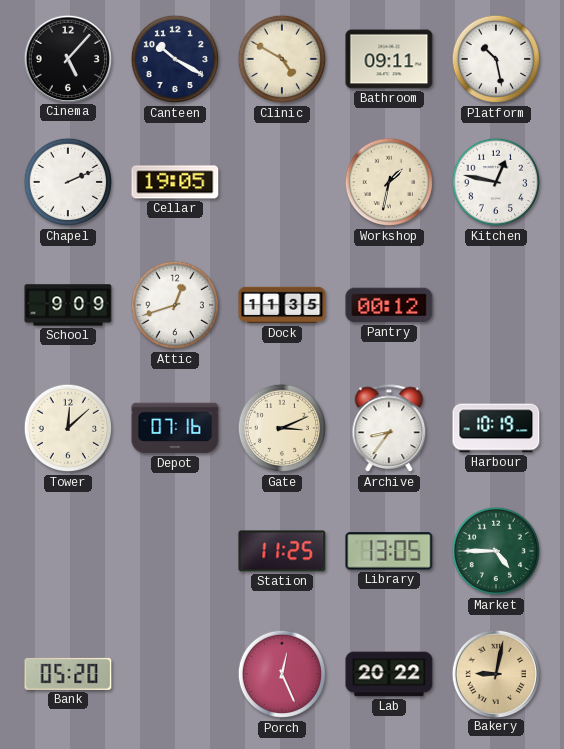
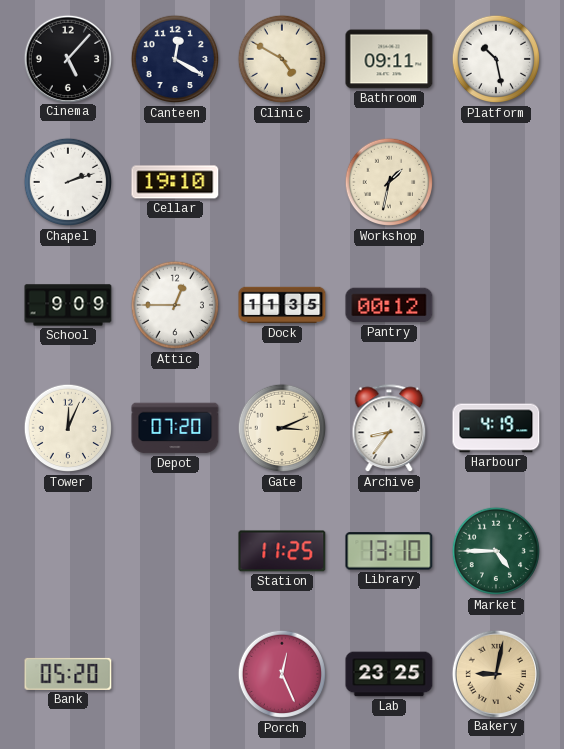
Canteen: 10:20 -> 12:20 (175, 59)
Chapel: 2:11 -> 2:12 (68, 182)
Cellar: 19:05 -> 19:10 (175, 182)
Kitchen: 12:47 -> none (496, 182)
Attic: 12:42 -> 12:45 (175, 305)
Tower: 12:08 -> 12:04 (68, 428)
Depot: 07:16 -> 07:20 (175, 428)
Harbour: 10:19 -> 4:19 (496, 428)
Library: 13:05 -> 13:10 (389, 551)
Lab: 20:22 -> 23:25 (389, 674)
